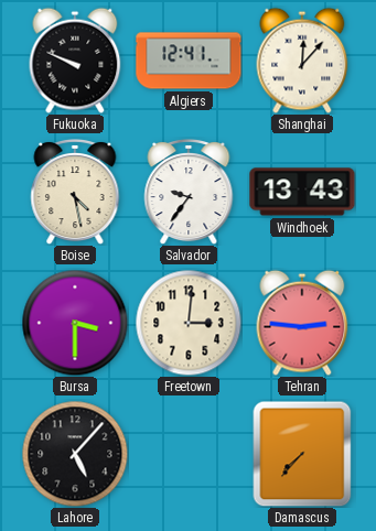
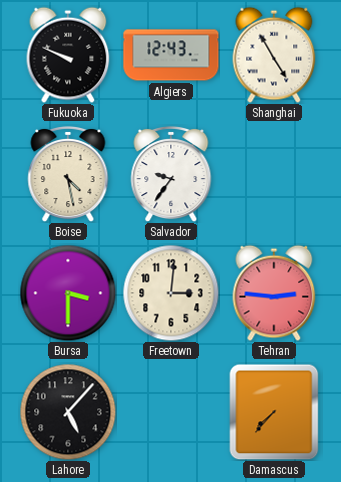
Algiers: 12:41 -> 12:43 (171, 55)
Shanghai: 12:07 -> 4:55 (274, 55)
Windhoek: 13:43 -> none (302, 192)
